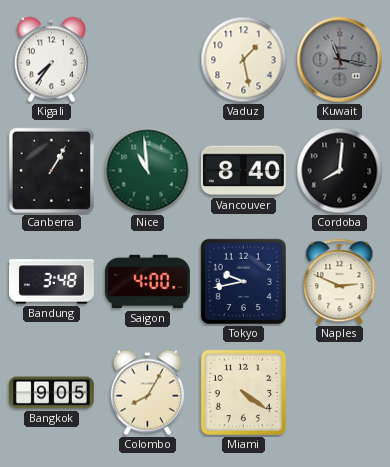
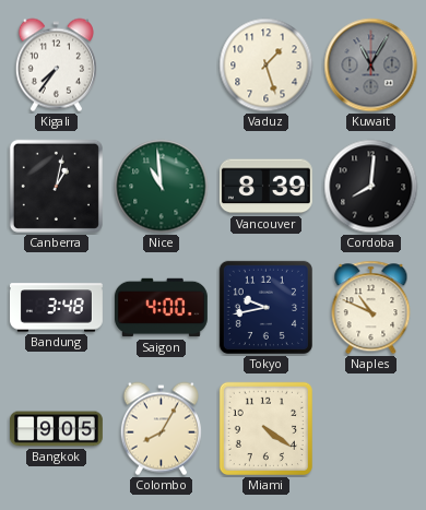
Vaduz: 1:28 -> 1:27 (267, 66)
Kuwait: 11:17 -> 11:05 (371, 66)
Canberra: 1:05 -> 1:02 (56, 186)
Vancouver: 8:40 -> 8:39 (265, 187)
Naples: 2:49 -> 10:49 (371, 308)
